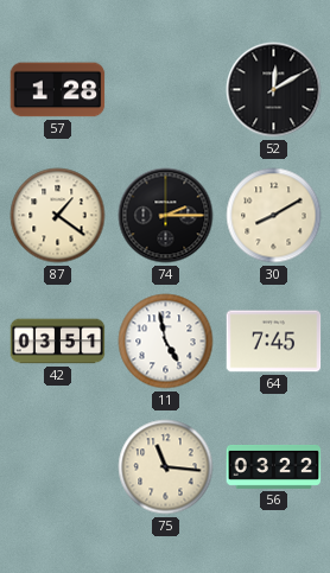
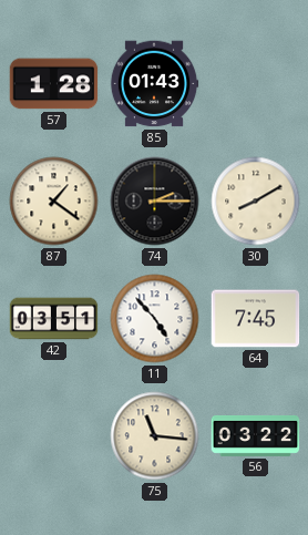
85: none -> 01:43 (154, 84)
52: 12:10 -> none (274, 90)
11: 4:58 -> 4:53 (155, 319)
